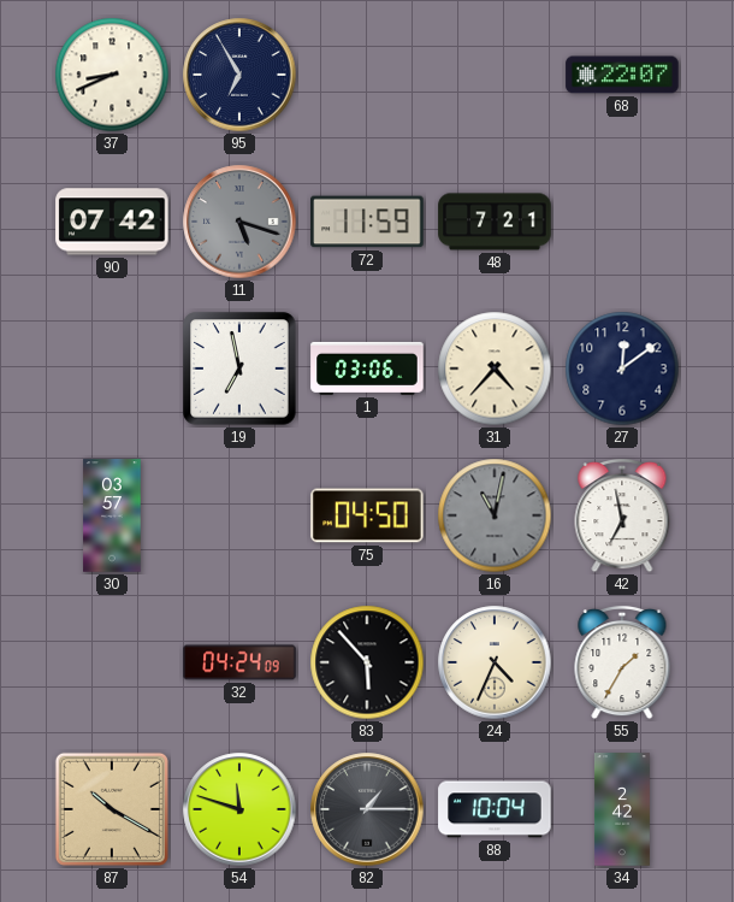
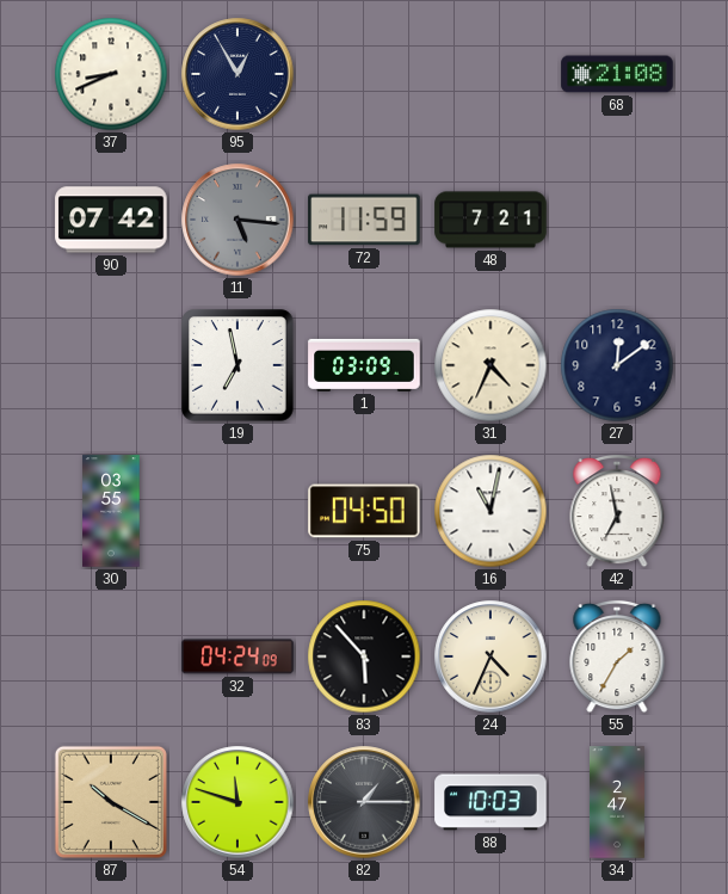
95: 6:55 -> 12:55 (237, 74)
68: 22:07 -> 21:08 (617, 74)
11: 5:18 -> 5:16 (237, 220)
1: 03:06 -> 03:09 (364, 365)
31: 4:37 -> 4:34 (491, 365)
30: 03:57 -> 03:55 (111, 511)
16 dial: grey -> white (491, 511)
88: 10:04 -> 10:03 (491, 802)
34: 2:42 -> 2:47 (617, 802)
